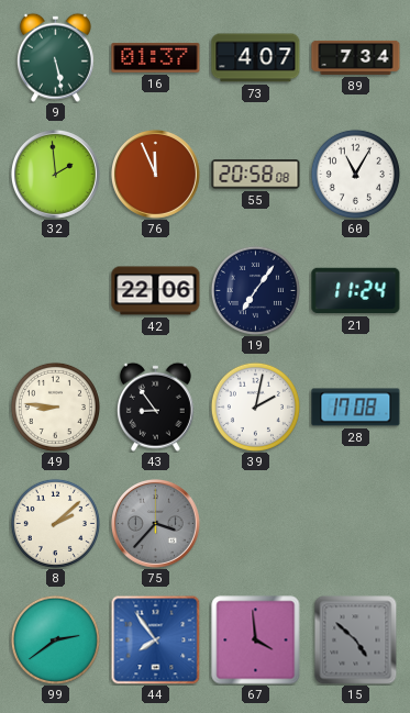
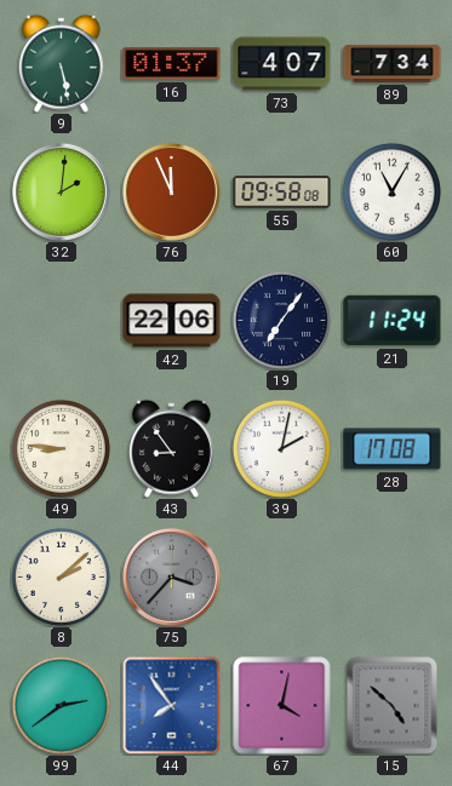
32: 1:59 -> 2:01 (61, 191)
55: 20:58 -> 09:58 (282, 193)
67: 3:59 -> 4:02 (282, 706)
